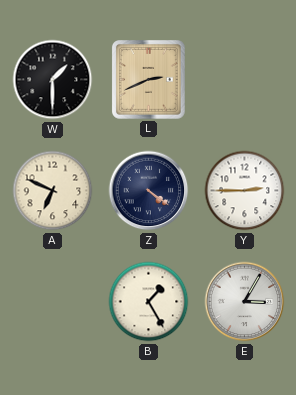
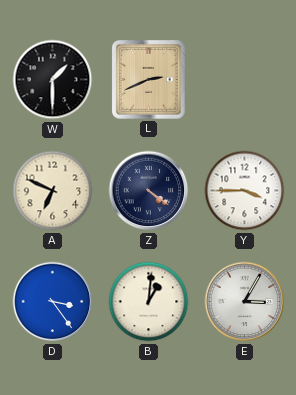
Y: 2:45 -> 3:45 (245, 191)
D: none -> 3:24 (53, 302)
B: 1:25 -> 1:01 (149, 302)
